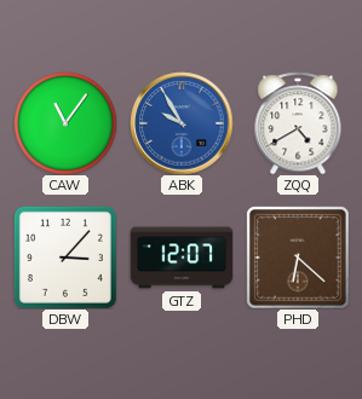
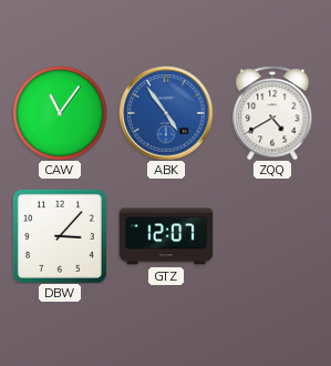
ABK: 9:55 -> 4:54 (166, 113)
PHD: 6:22 -> none (298, 258)
